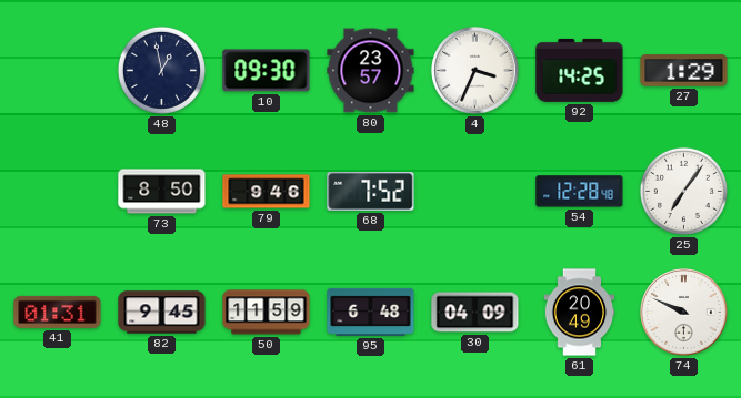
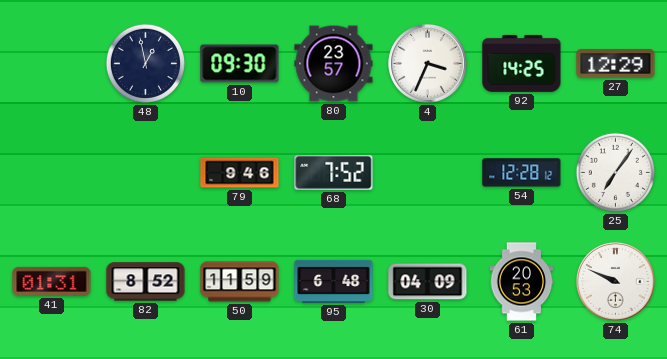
27: 1:29 -> 12:29 (616, 64)
73: 8:50 -> none (162, 192)
54: 12:28:48 -> 12:28:12 (522, 173)
82: 9:45 -> 8:52 (146, 282)
61: 20:49 -> 20:53 (522, 282)
